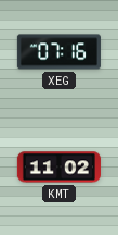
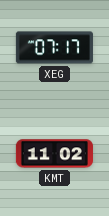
XEG: 07:16 -> 07:17 (54, 48)
